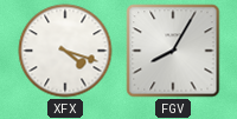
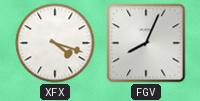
FGV: 8:05 -> 8:04 (146, 43)
